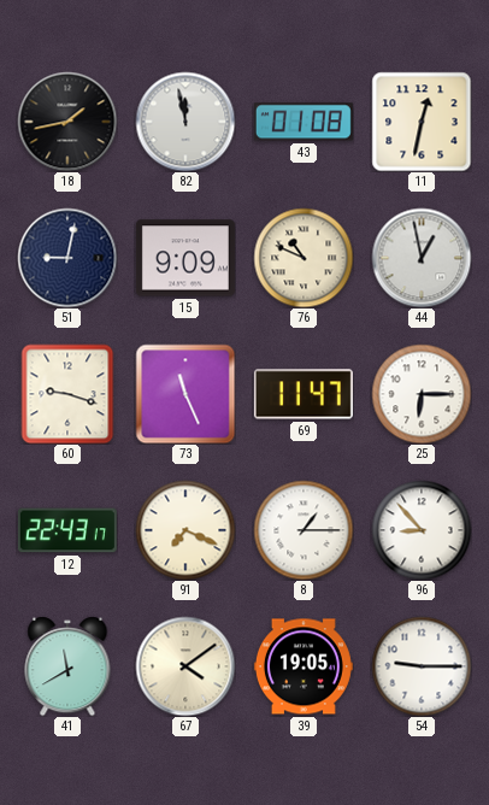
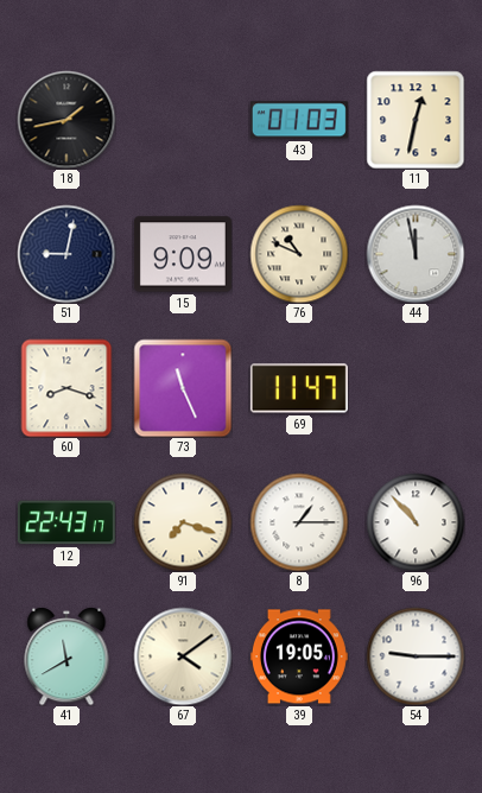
82: 11:58 -> none (185, 122)
43: 01:08 -> 01:03 (299, 120)
44: 12:58 -> 11:58 (416, 254)
60: 9:18 -> 8:18 (66, 388)
25: 6:15 -> none (422, 394)
91: 7:19 -> 7:18 (183, 522)
96: 8:53 -> 10:53 (416, 522)
